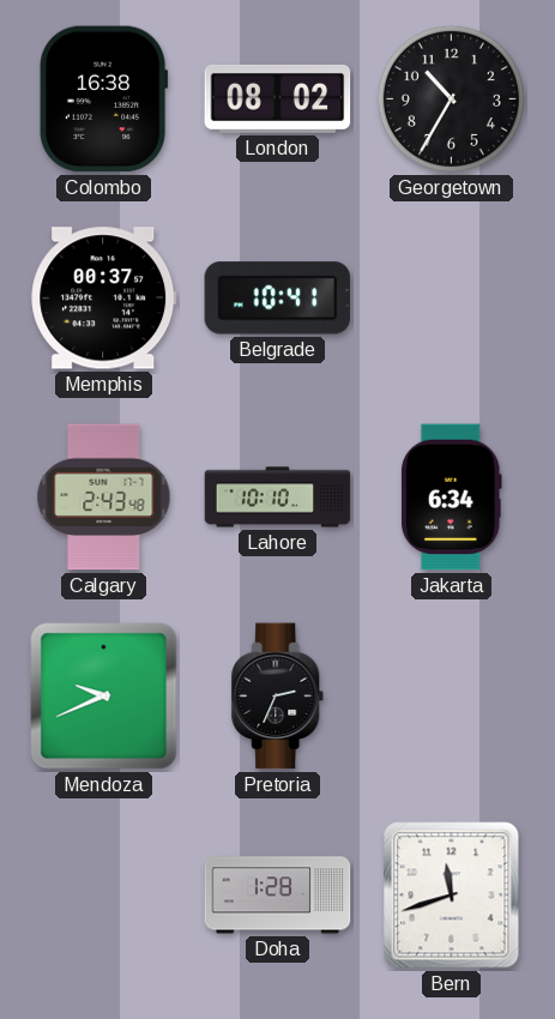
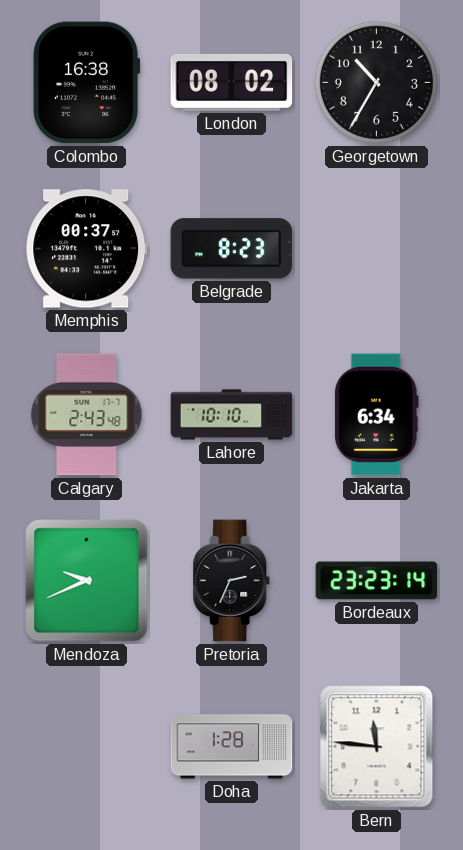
Belgrade: 10:41 -> 8:23 (232, 249)
Bordeaux: none -> 23:23 (377, 581)
Bern: 11:42 -> 11:46 (377, 747)
